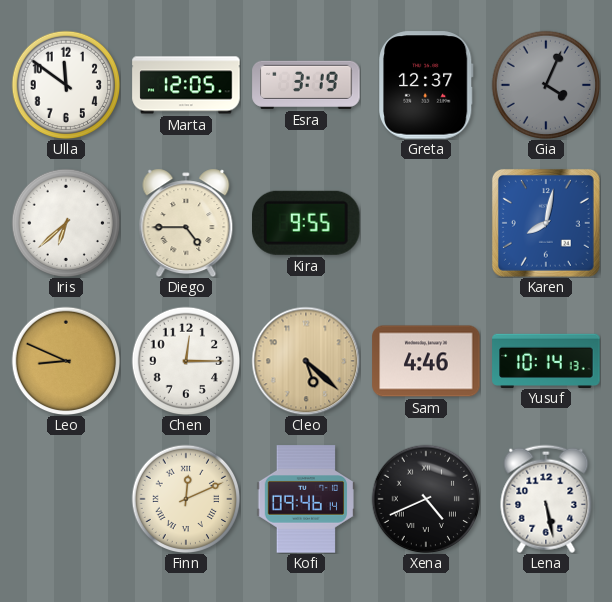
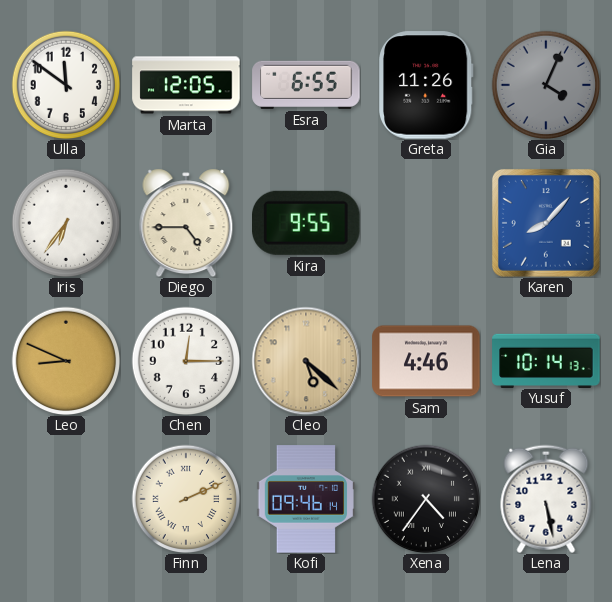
Esra: 3:19 -> 6:55 (306, 85)
Greta: 12:37 -> 11:26 (427, 85)
Iris: 6:38 -> 6:36 (66, 223)
Karen: 8:02 -> 8:07 (546, 223)
Finn: 12:11 -> 2:11 (186, 499)
Xena: 4:41 -> 4:36 (426, 499)
